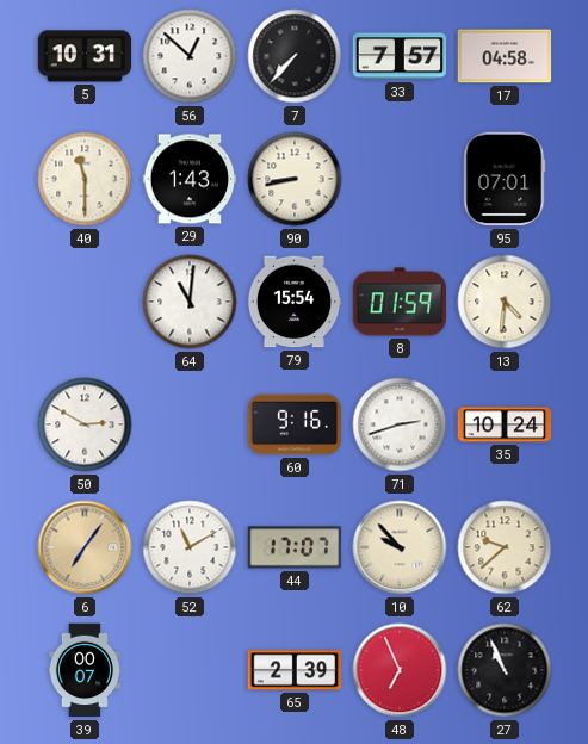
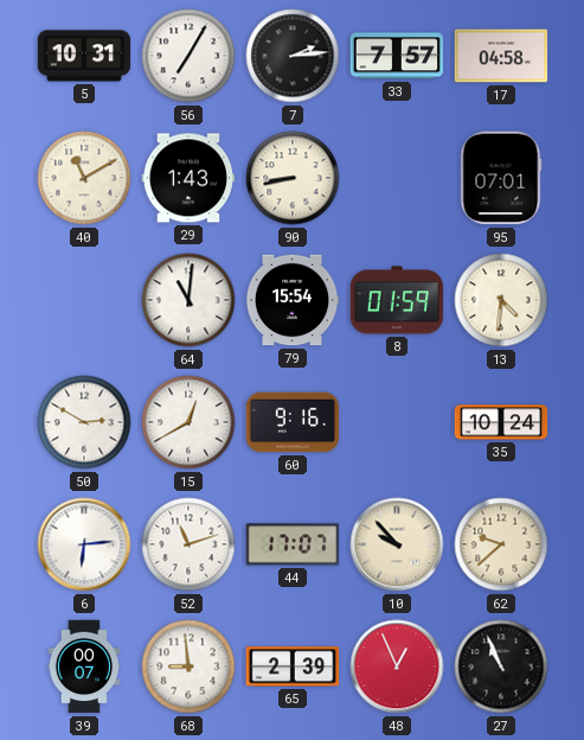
56: 12:52 -> 7:05 (188, 56)
7: 7:37 -> 2:14 (293, 56)
40: 11:30 -> 11:10 (84, 178)
15: none -> 12:40 (188, 422)
71: 2:42 -> none (400, 424)
6: 7:06 -> 6:14 (84, 544)
6 dial: champagne -> white (84, 544)
52: 11:10 -> 11:12 (188, 544)
68: none -> 8:59 (188, 666)
48: 6:56 -> 12:56 (397, 666)
